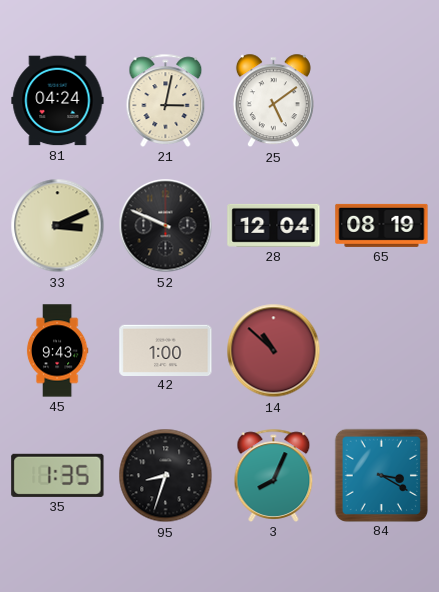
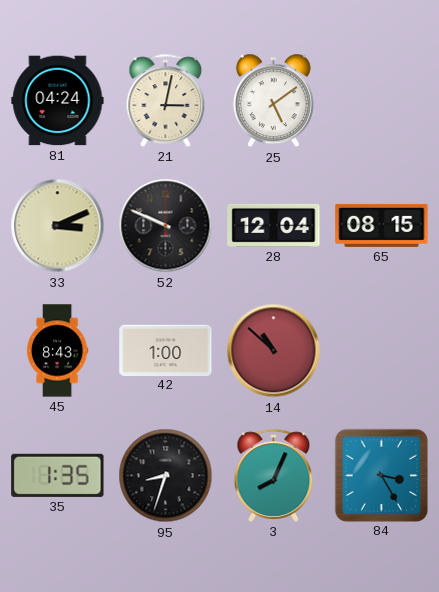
65: 08:19 -> 08:15 (382, 225)
45: 9:43 -> 8:43 (57, 351)
84: 3:20 -> 3:25 (381, 475)
